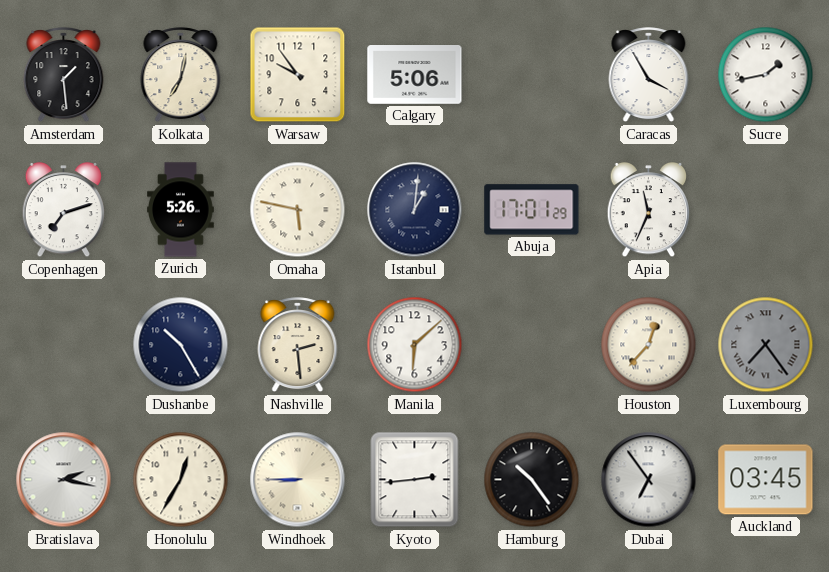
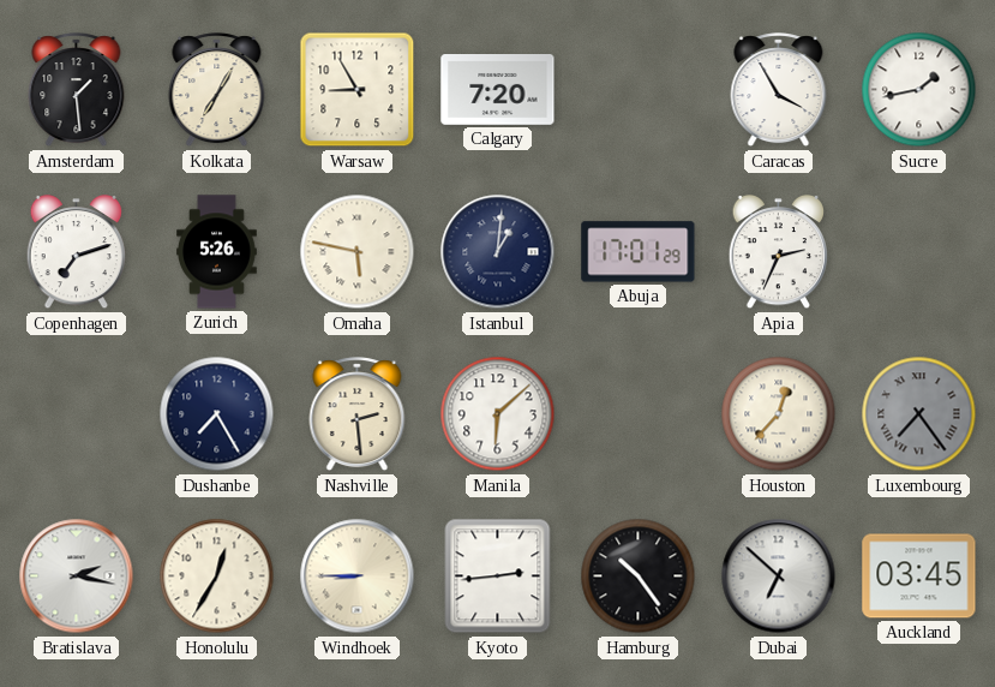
Kolkata: 7:02 -> 7:05 (217, 91)
Warsaw: 9:54 -> 8:55 (358, 90)
Calgary: 5:06 -> 7:20 (498, 90)
Apia: 11:34 -> 2:34 (779, 252)
Dushanbe: 10:25 -> 7:25 (217, 414)
Dubai: 6:54 -> 6:52 (779, 577)
